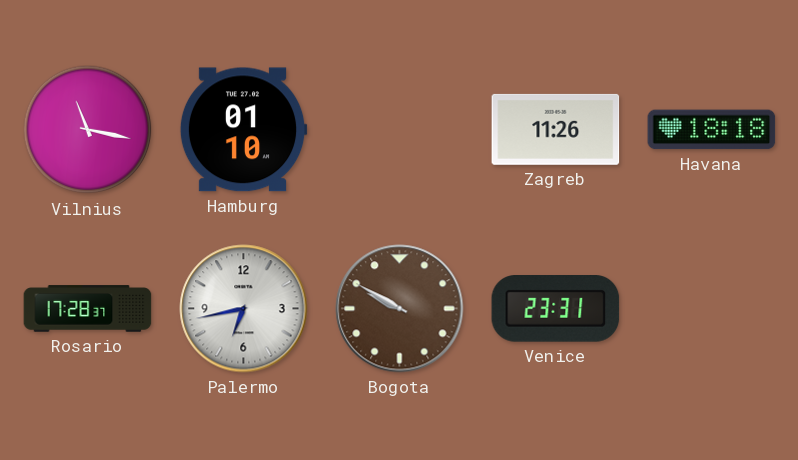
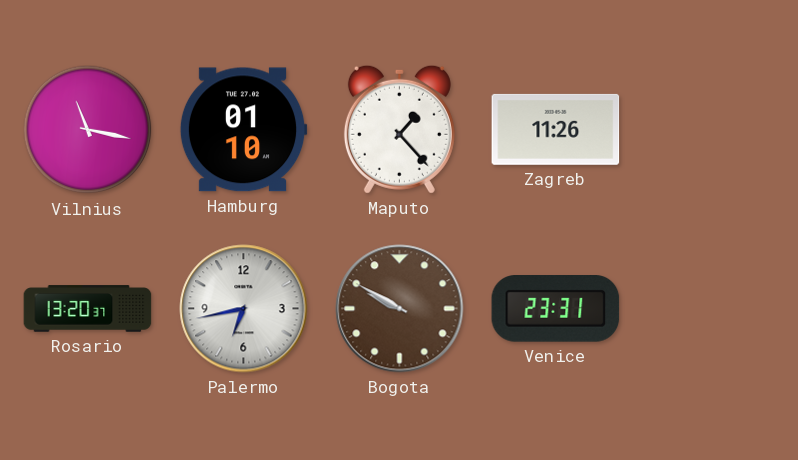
Maputo: none -> 1:23 (399, 129)
Havana: 18:18 -> none (712, 130)
Rosario: 17:28 -> 13:20 (88, 309)
